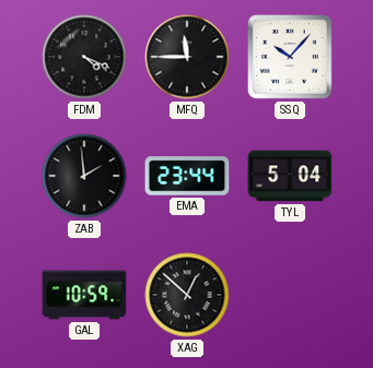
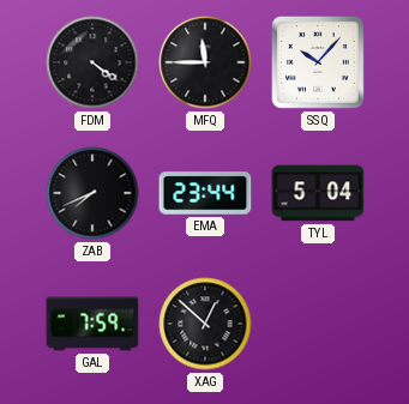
FDM: 4:19 -> 4:21 (92, 62)
ZAB: 1:59 -> 7:41 (92, 193)
GAL: 10:59 -> 7:59 (92, 324)
